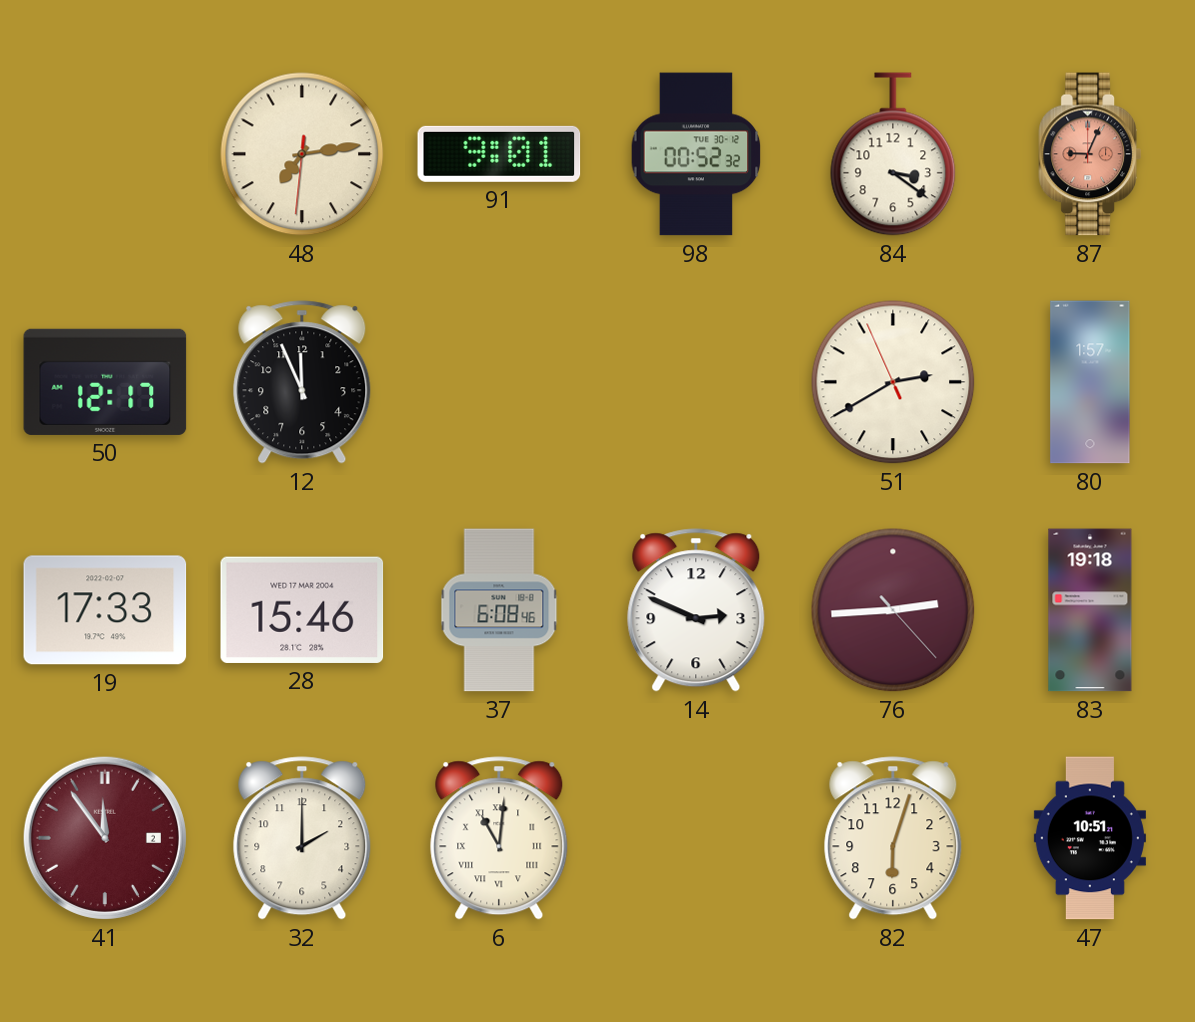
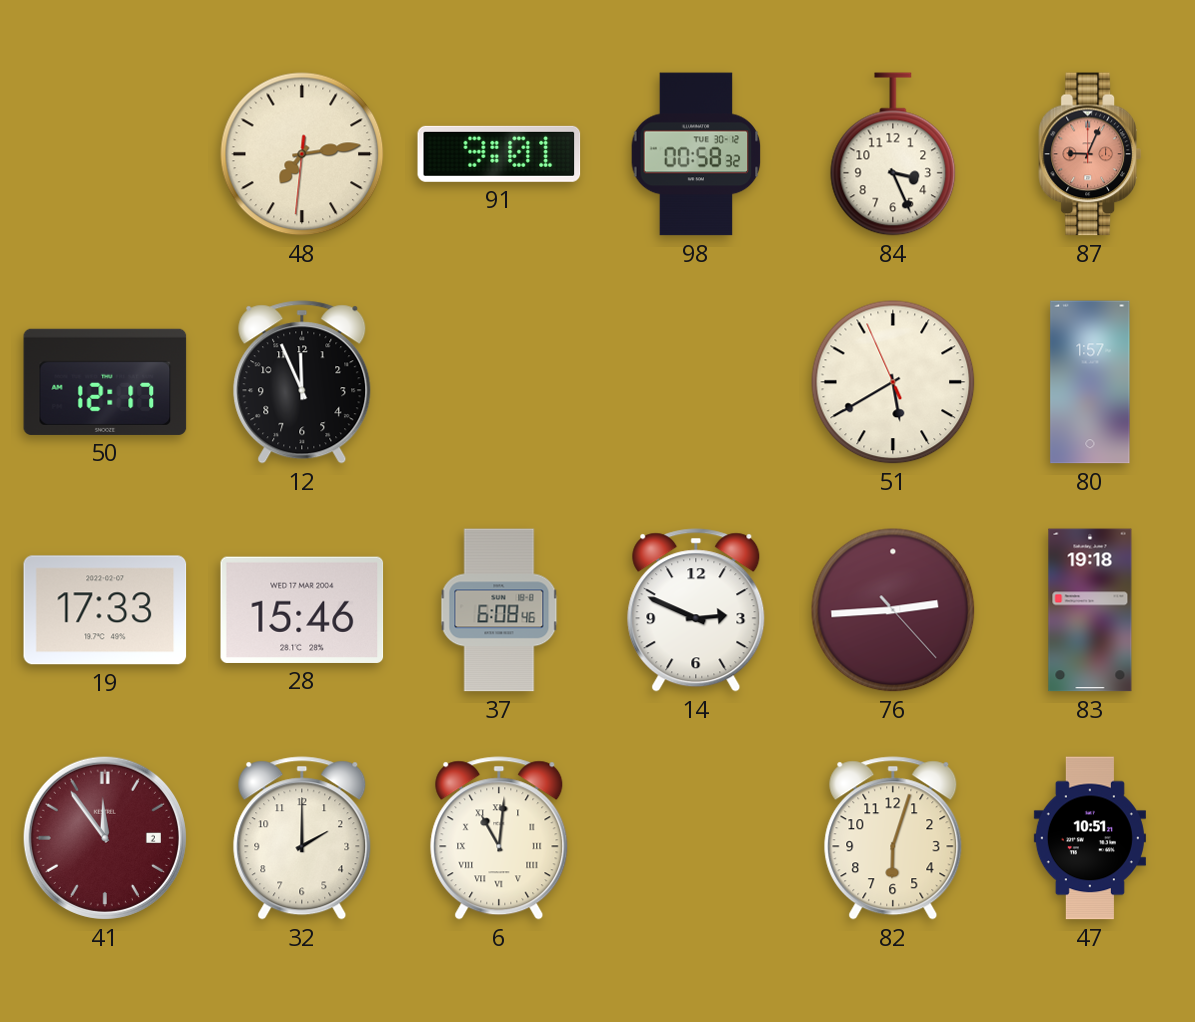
98: 00:52 -> 00:58 (696, 154)
84: 3:21 -> 3:26 (893, 154)
51: 2:39 -> 5:39 (893, 382)
